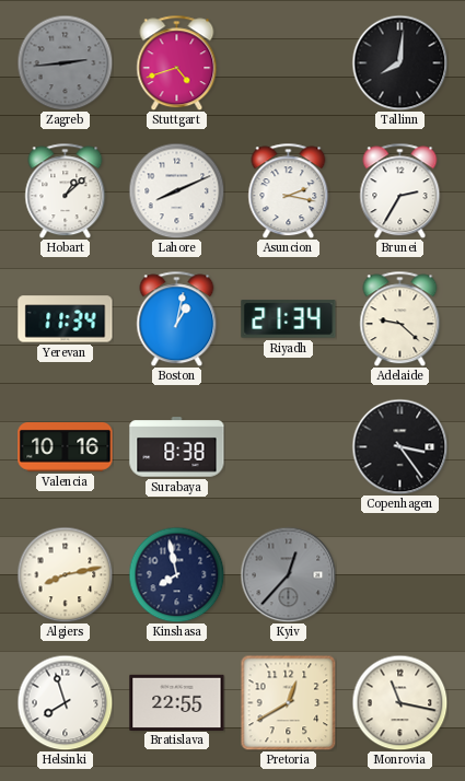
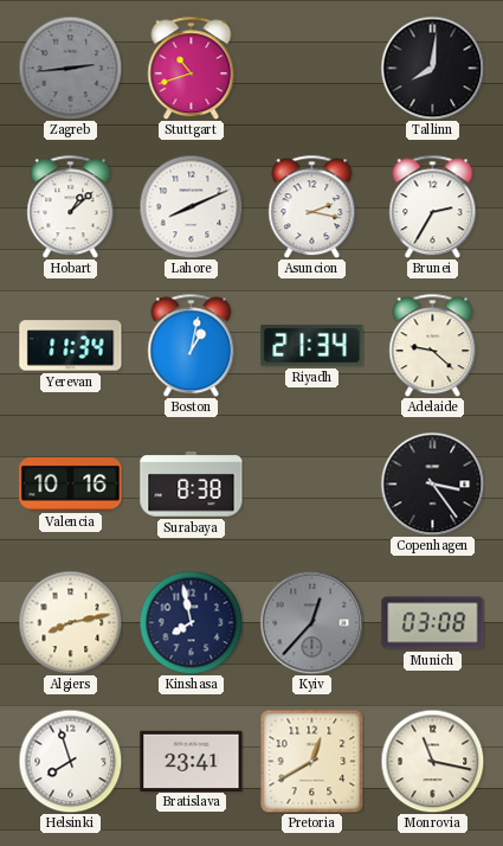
Stuttgart: 4:42 -> 10:42 (192, 68)
Munich: none -> 03:08 (433, 623)
Bratislava: 22:55 -> 23:41 (192, 761)
